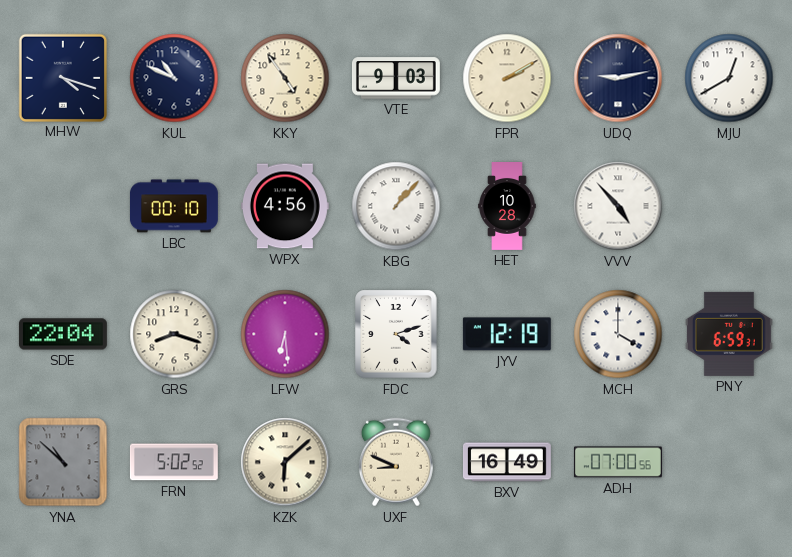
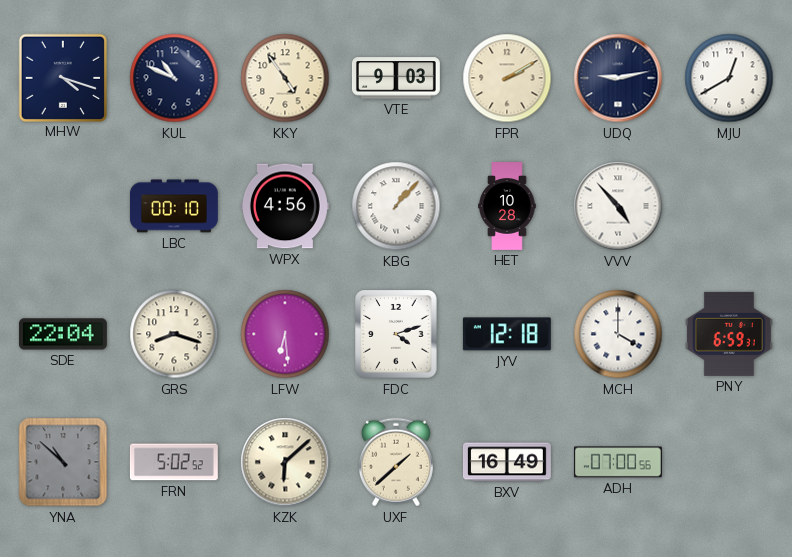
JYV: 12:19 -> 12:18 (507, 334)
UXF: 8:49 -> 1:38 (396, 462)
